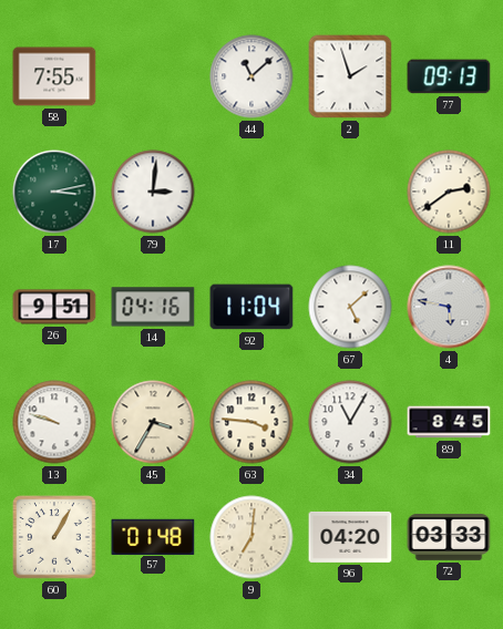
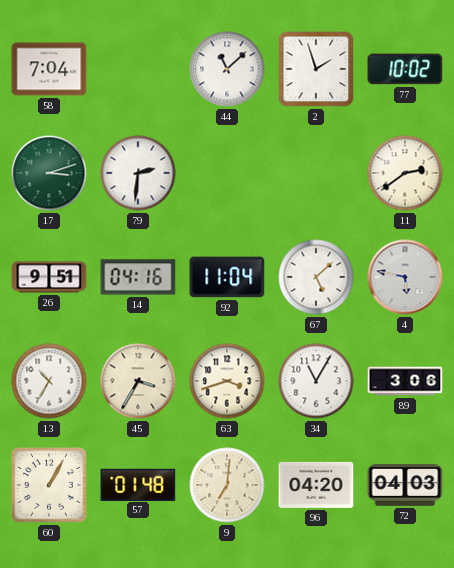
58: 7:55 -> 7:04 (49, 69)
77: 09:13 -> 10:02 (405, 69)
17: 3:13 -> 3:12 (49, 173)
79: 3:01 -> 2:31 (138, 173)
13: 9:48 -> 10:35 (49, 381)
63: 3:46 -> 3:42 (227, 381)
89: 8:45 -> 3:06 (405, 381)
72: 03:33 -> 04:03 (405, 485)
